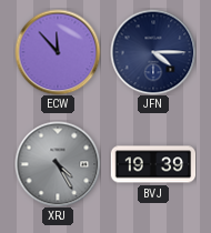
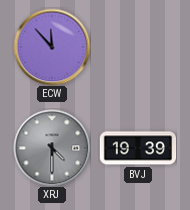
JFN: 4:15 -> none (153, 52)
XRJ: 4:25 -> 4:30 (52, 148)
